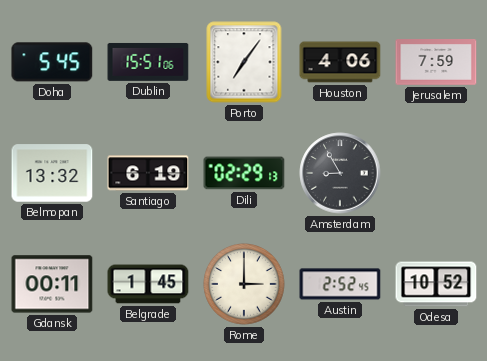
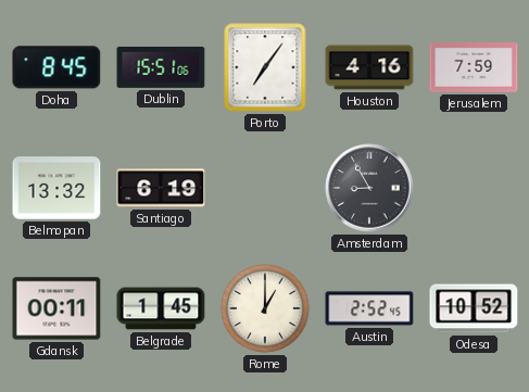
Doha: 5:45 -> 8:45 (56, 67)
Houston: 4:06 -> 4:16 (369, 67)
Dili: 02:29 -> none (244, 173)
Rome: 3:00 -> 1:00 (265, 308)
